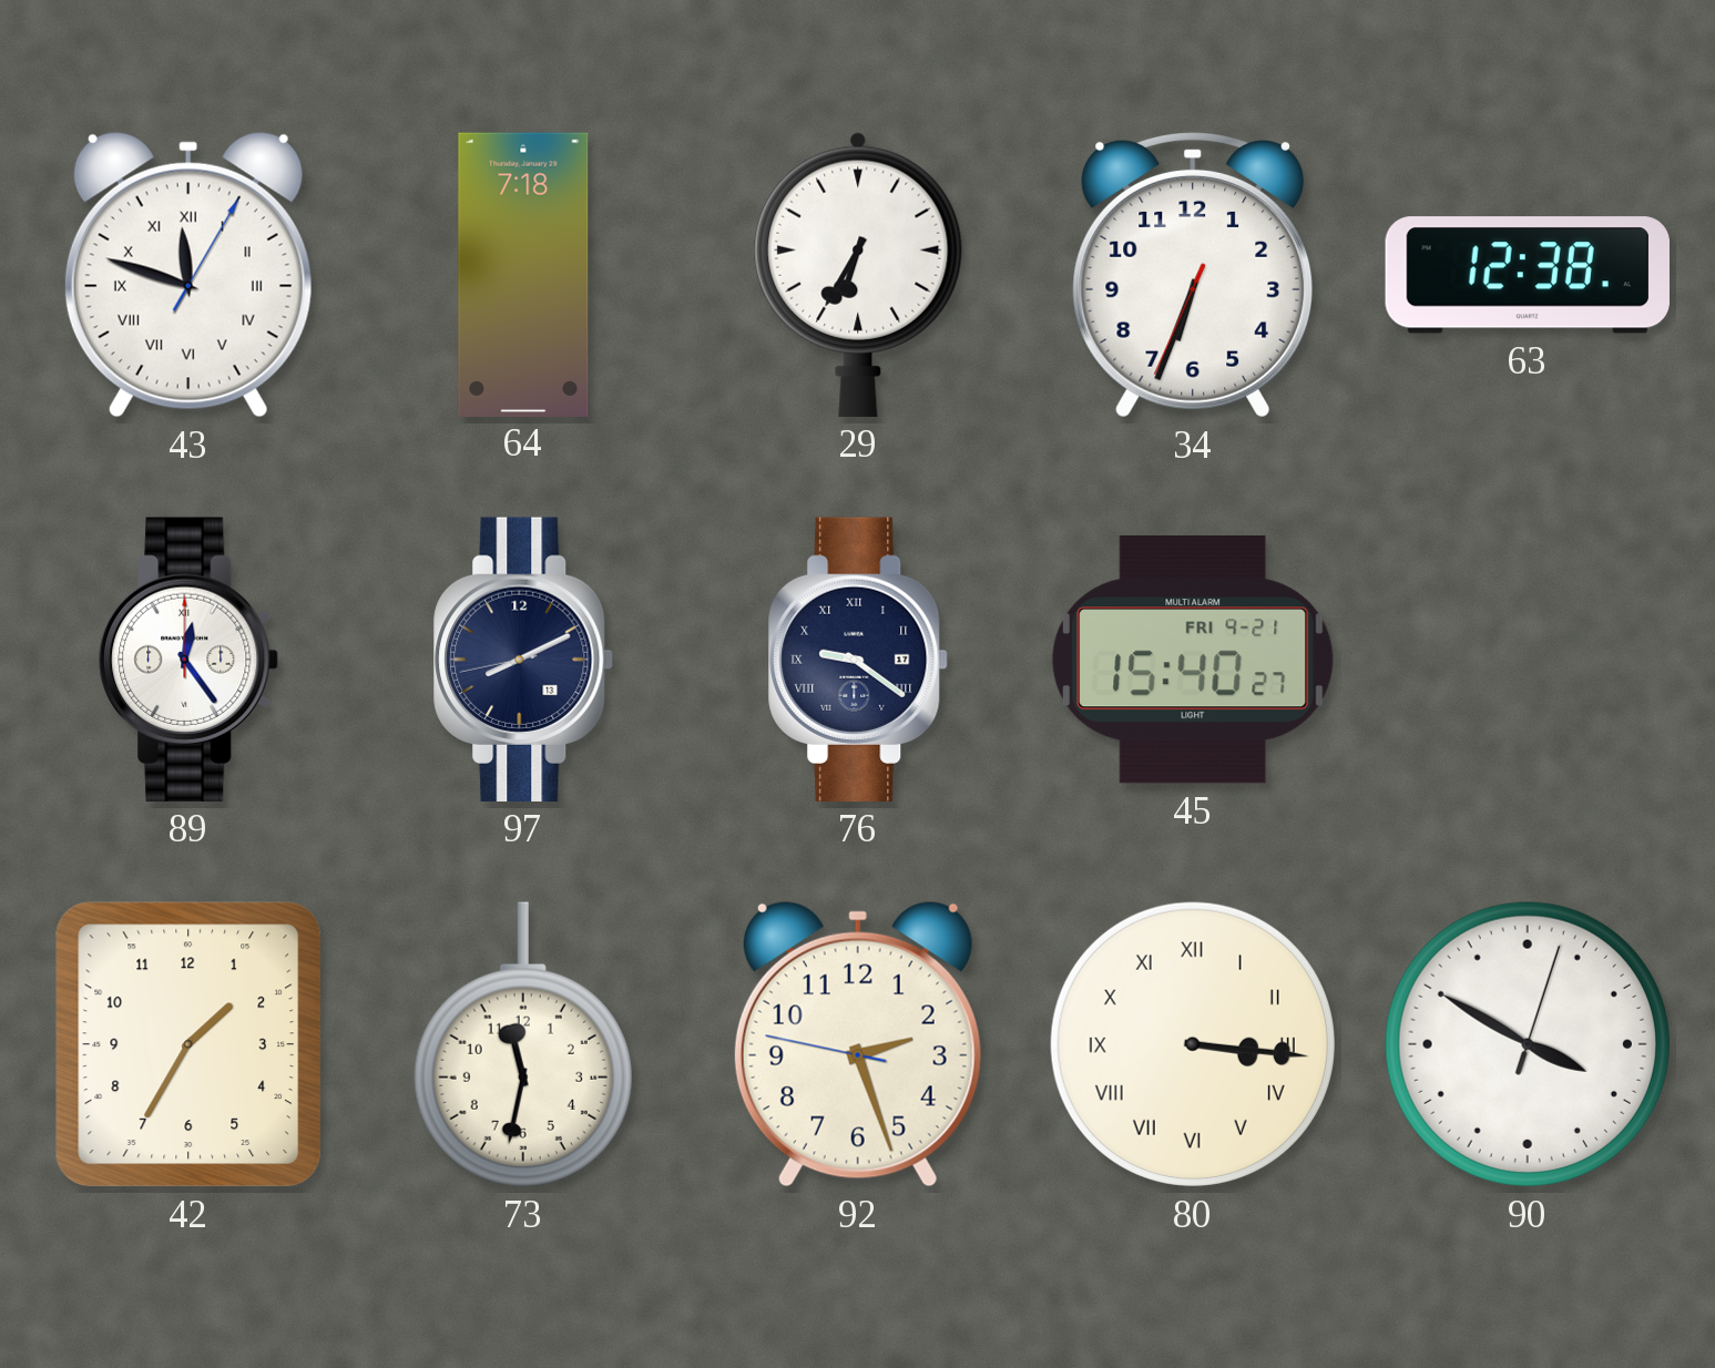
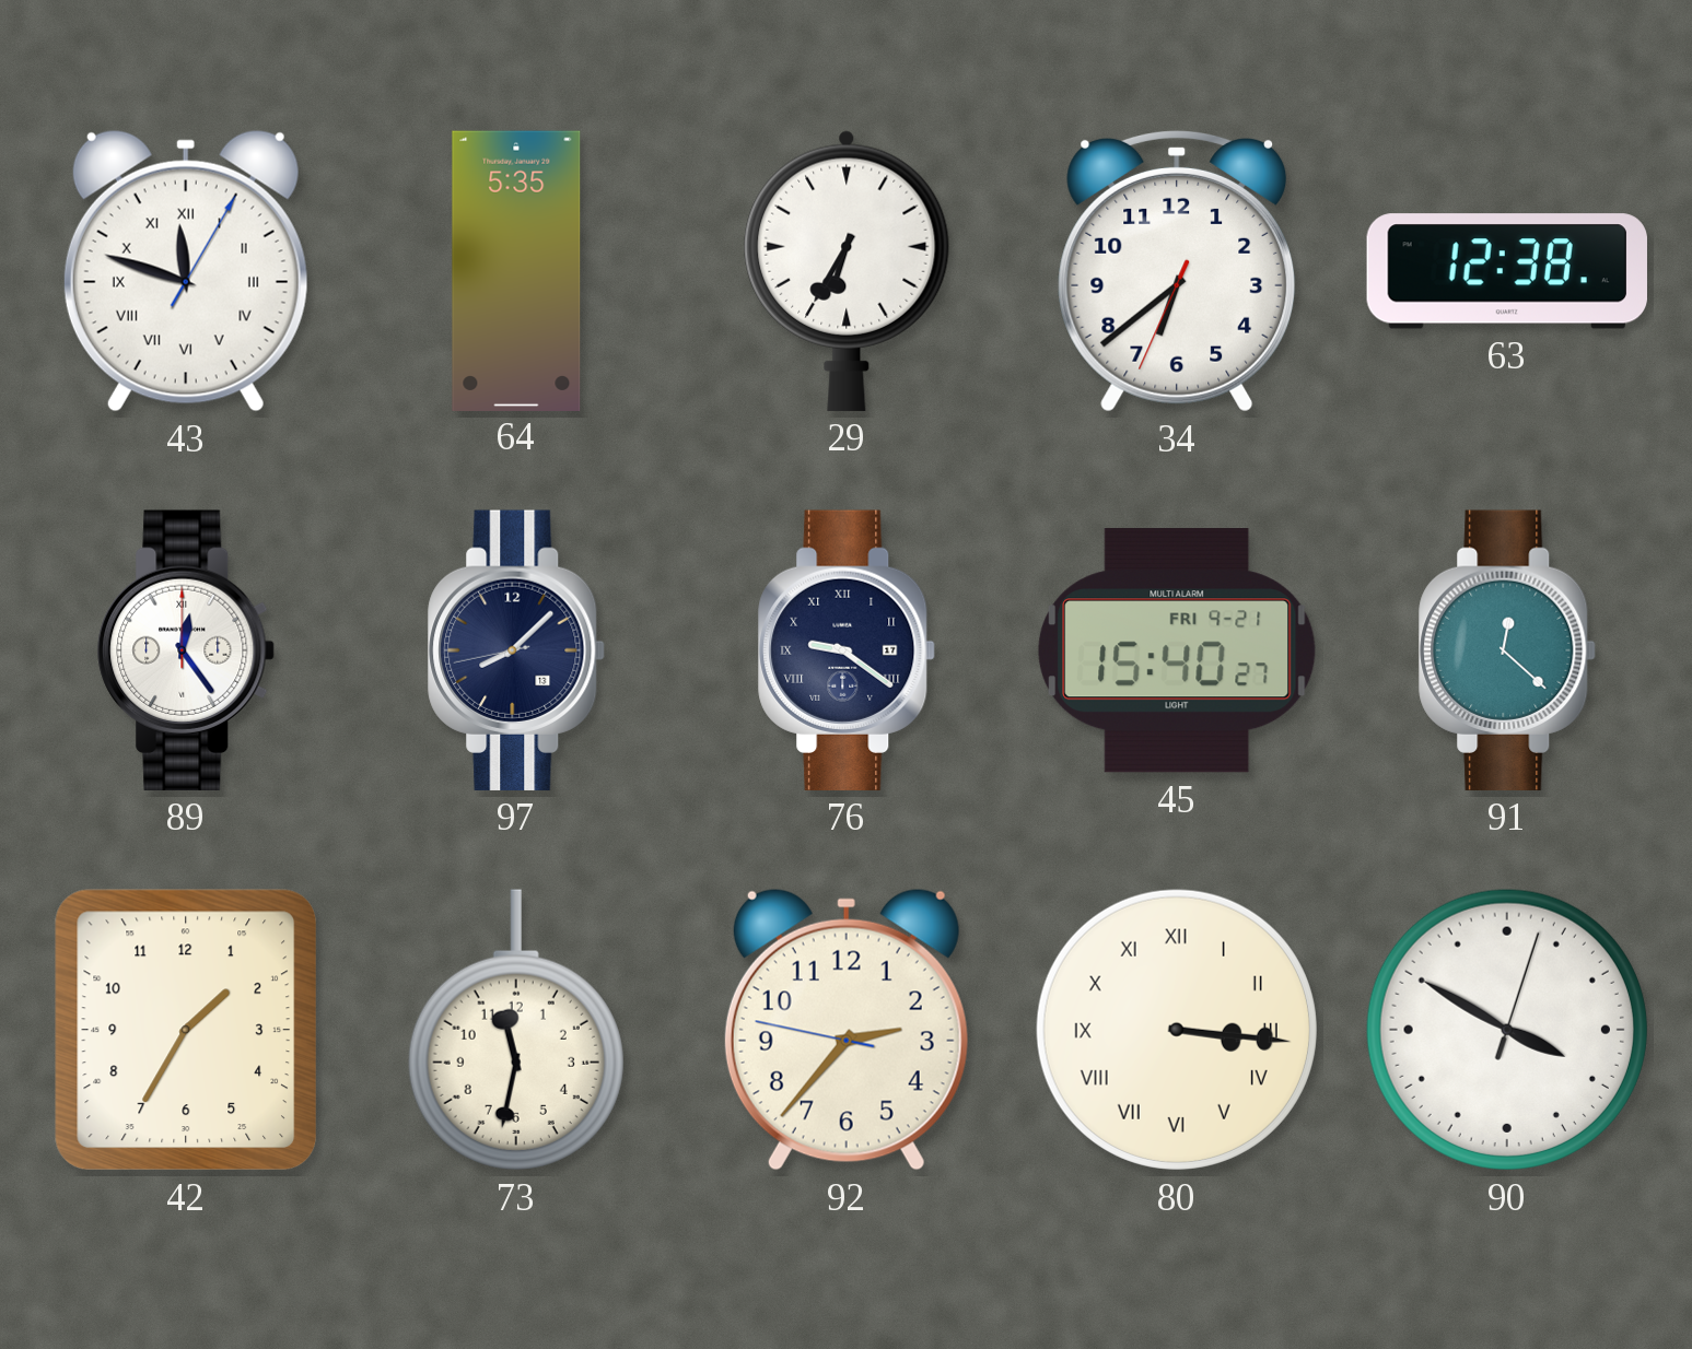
64: 7:18 -> 5:35 (516, 270)
34: 6:33 -> 6:38 (1177, 271)
97: 8:10 -> 8:07 (516, 650)
91: none -> 12:22 (1507, 650)
92: 2:26 -> 2:36 (847, 1030)
